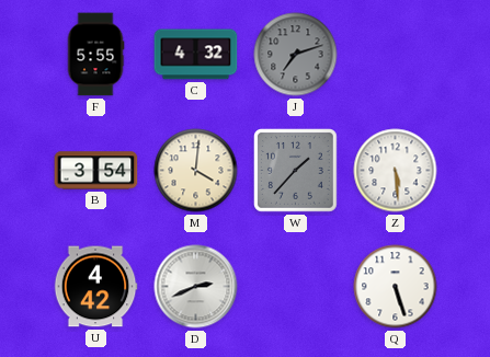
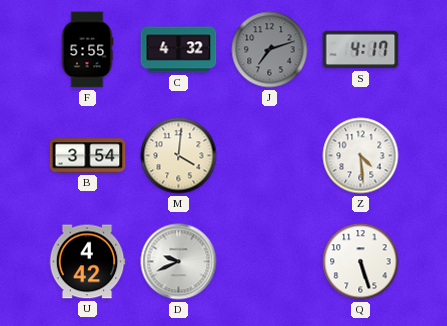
S: none -> 4:17 (361, 50)
W: 1:37 -> none (296, 171)
Z: 5:29 -> 4:29 (361, 156)
D: 2:41 -> 9:41 (179, 262)
